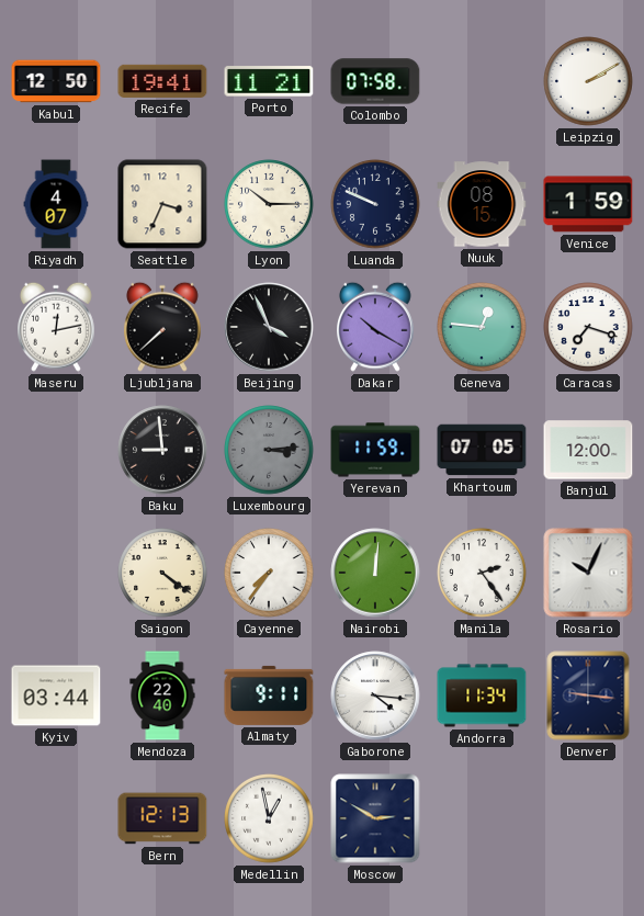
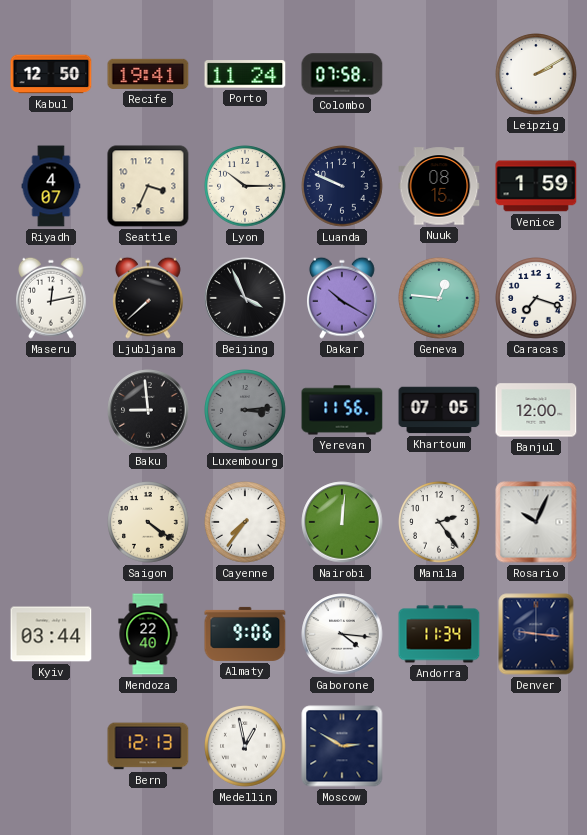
Porto: 11:21 -> 11:24 (245, 74)
Yerevan: 11:59 -> 11:56 (342, 410)
Almaty: 9:11 -> 9:06 (245, 634)
